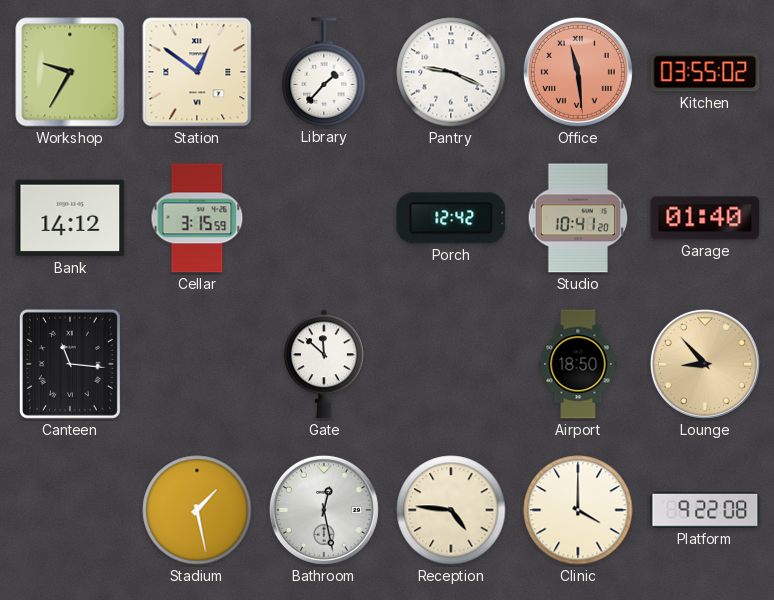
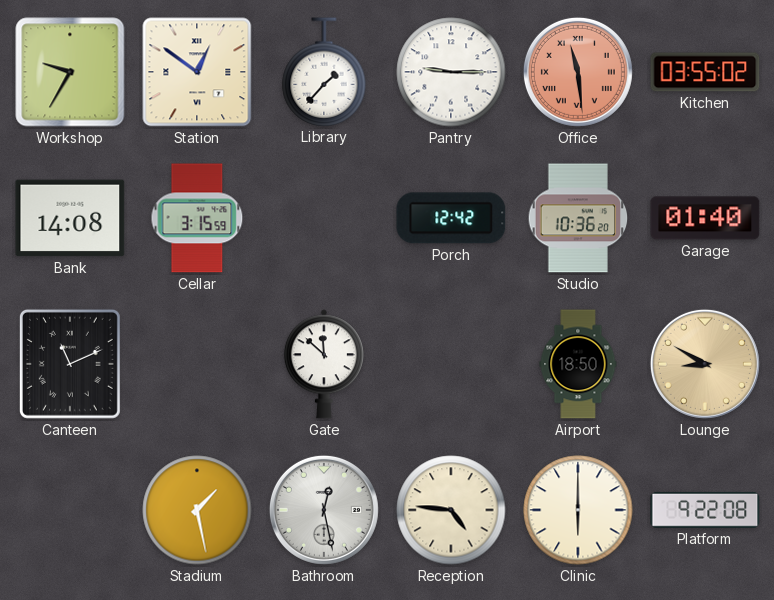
Pantry: 9:19 -> 9:15 (451, 72)
Bank: 14:12 -> 14:08 (70, 218)
Studio: 10:41 -> 10:36 (578, 218)
Canteen: 11:16 -> 11:11 (70, 364)
Lounge: 8:53 -> 8:50 (705, 364)
Clinic: 4:00 -> 6:00 (578, 510)
